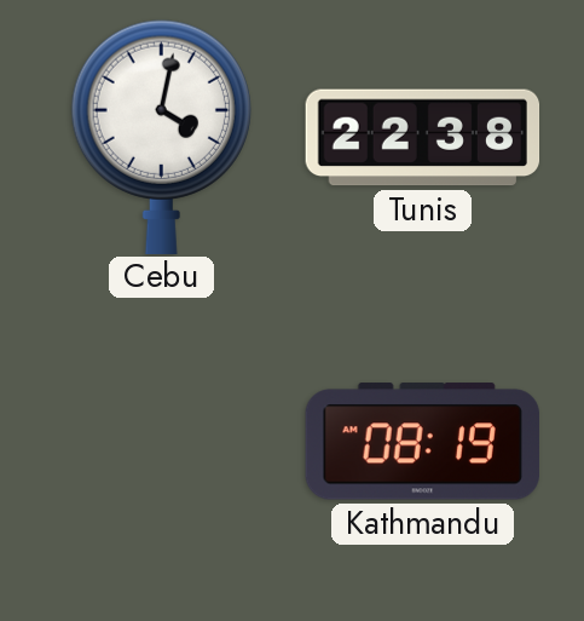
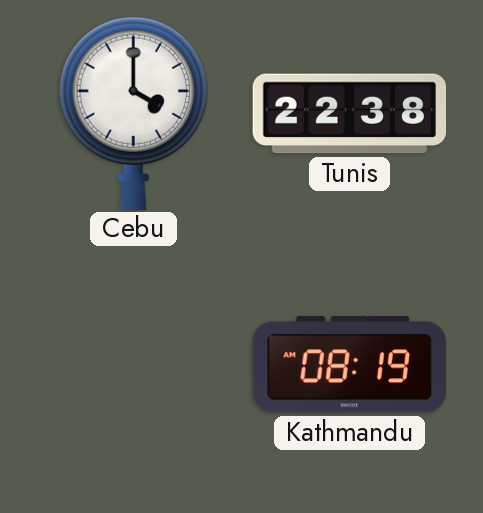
Cebu: 4:02 -> 4:00 (133, 113)
